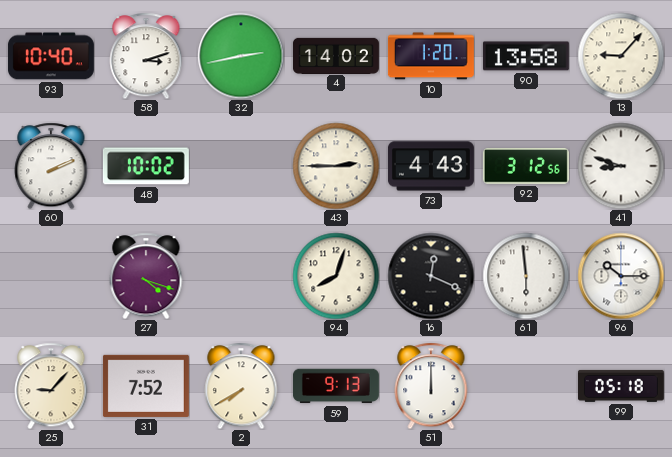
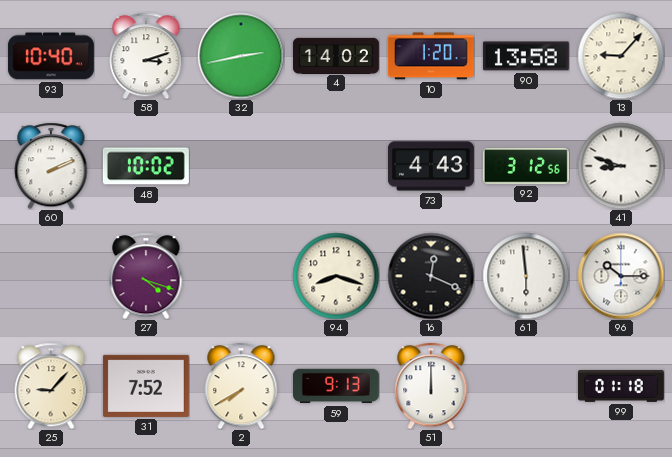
43: 2:45 -> none (336, 166)
94: 8:03 -> 8:18 (336, 276)
99: 05:18 -> 01:18 (621, 386)
